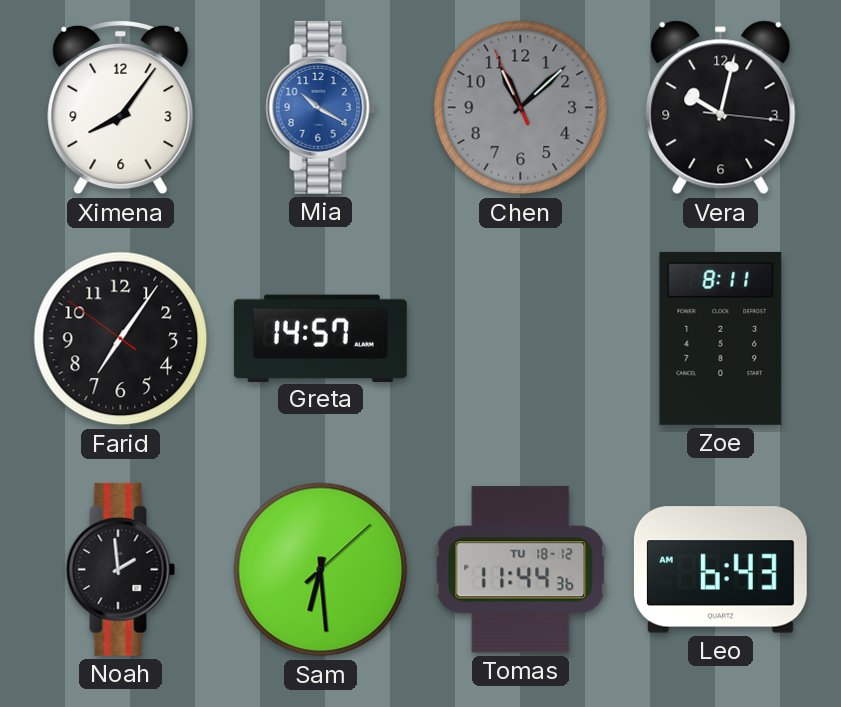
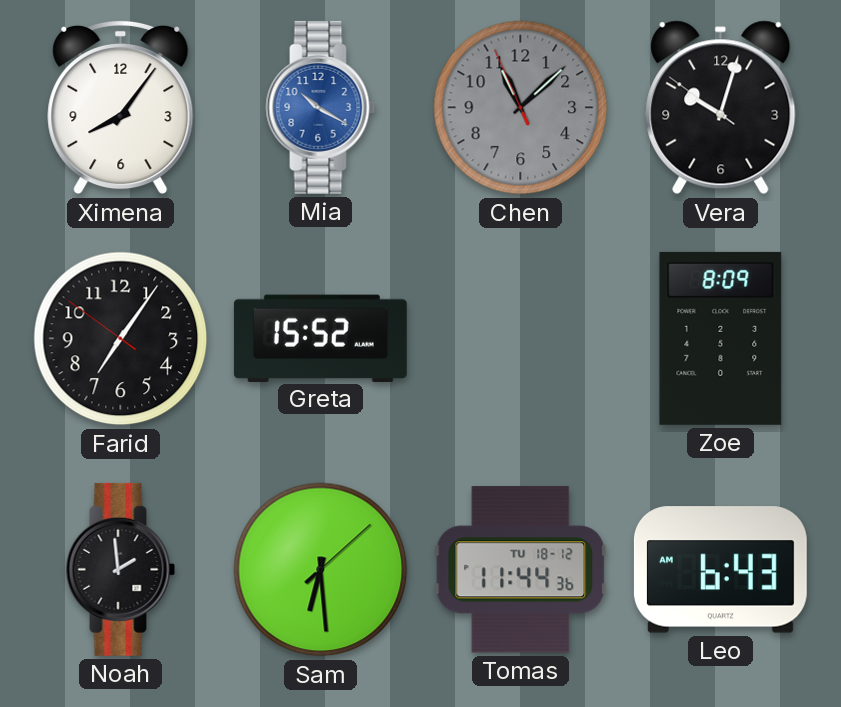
Vera: 10:02:16 -> 10:02:51 (721, 108)
Greta: 14:57 -> 15:52 (320, 338)
Zoe: 8:11 -> 8:09 (721, 338)
